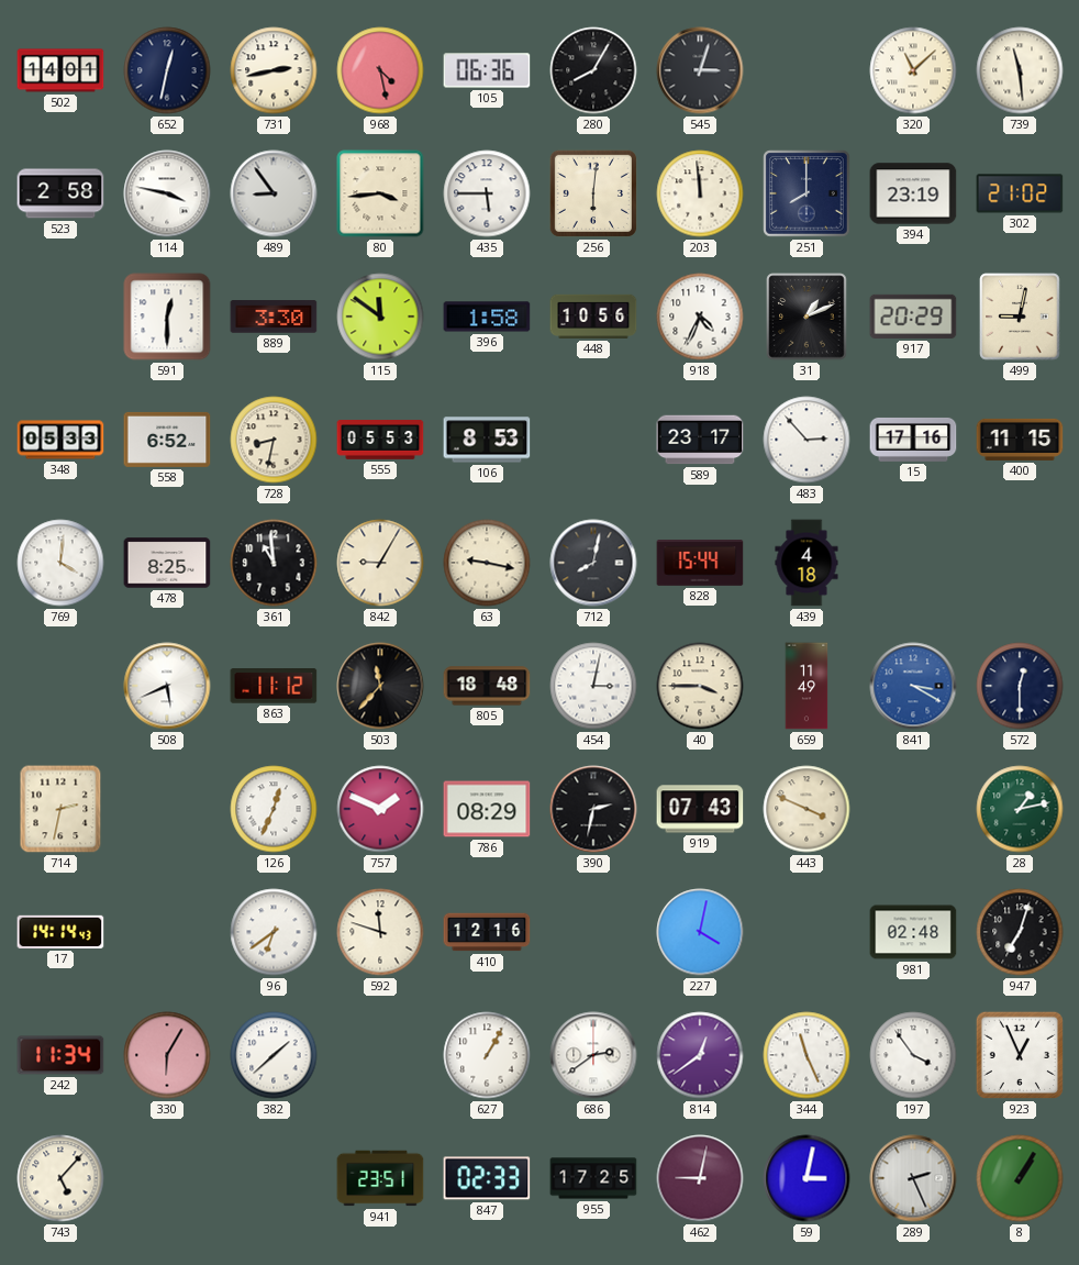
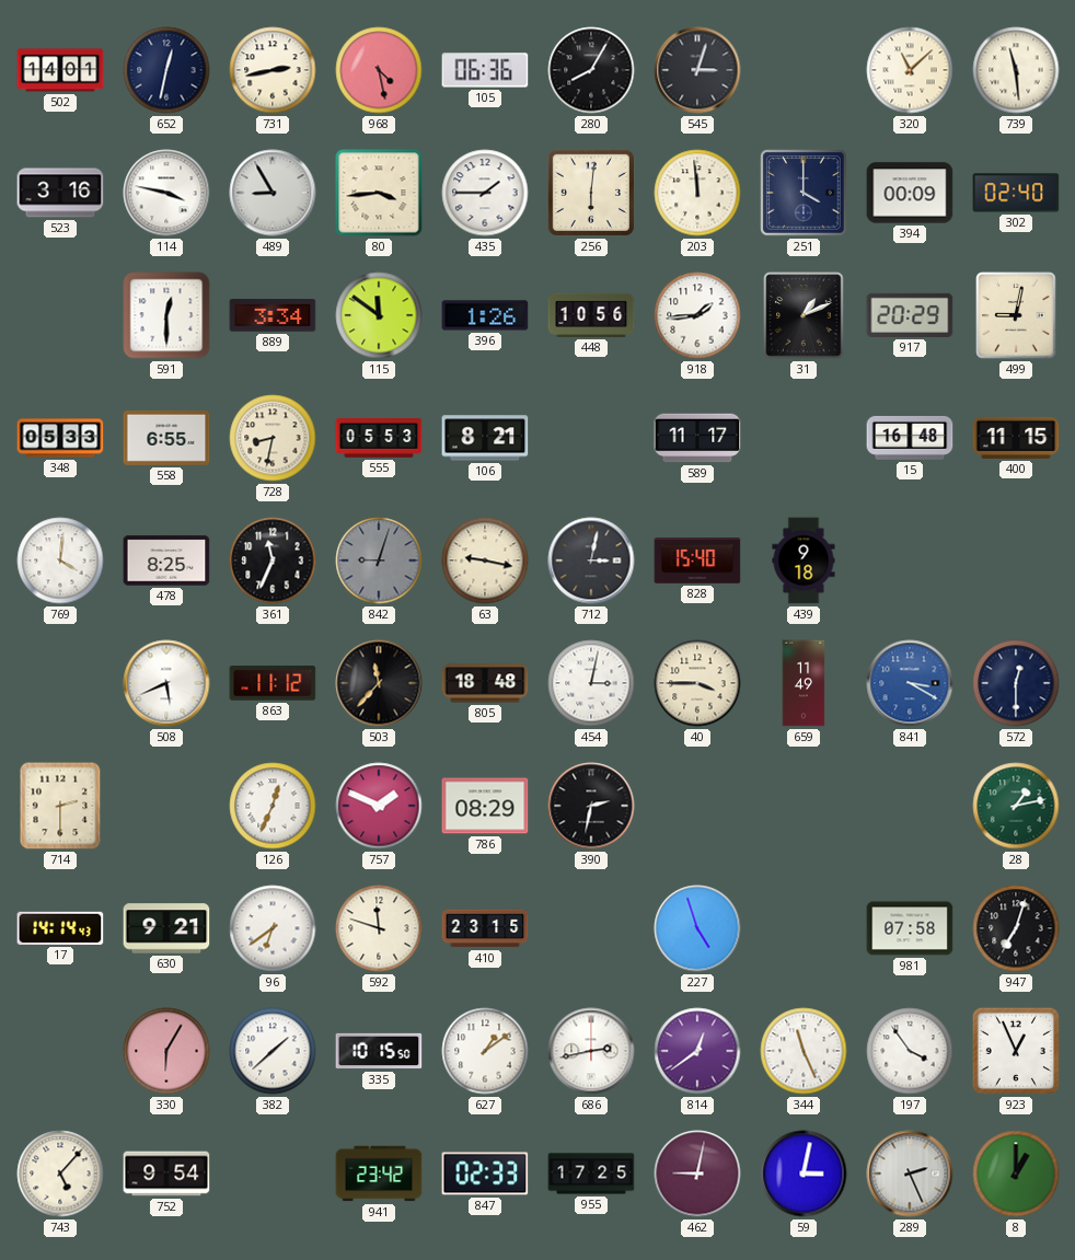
523: 2:58 -> 3:16 (60, 193)
489: 8:54 -> 8:55 (273, 193)
435: 5:45 -> 1:45 (485, 193)
251: 8:00 -> 4:00 (804, 193)
394: 23:19 -> 00:09 (910, 193)
302: 21:02 -> 02:40 (1016, 193)
889: 3:30 -> 3:34 (273, 315)
396: 1:58 -> 1:26 (485, 315)
918: 4:34 -> 1:44 (697, 315)
558: 6:52 -> 6:55 (166, 438)
106: 8:53 -> 8:21 (485, 438)
589: 23:17 -> 11:17 (697, 438)
483: 2:53 -> none (807, 440)
15: 17:16 -> 16:48 (910, 438)
361: 10:59 -> 11:34 (273, 560)
842: 9:05 -> 9:03 (379, 560)
842 dial: cream -> grey (379, 560)
712: 8:02 -> 3:02 (591, 560)
828: 15:44 -> 15:40 (697, 560)
439: 4:18 -> 9:18 (804, 560)
714: 2:32 -> 2:30 (60, 806)
919: 07:43 -> none (700, 809)
443: 3:49 -> none (807, 809)
630: none -> 9:21 (166, 928)
410: 12:16 -> 23:15 (485, 928)
227: 4:02 -> 4:57 (697, 928)
981: 02:48 -> 07:58 (910, 928)
242: 11:34 -> none (60, 1055)
335: none -> 10:15 (379, 1051)
627: 1:05 -> 1:09 (485, 1051)
686: 2:39 -> 2:43 (591, 1051)
752: none -> 9:54 (166, 1174)
941: 23:51 -> 23:42 (379, 1174)
8: 1:05 -> 1:00 (1016, 1174)
